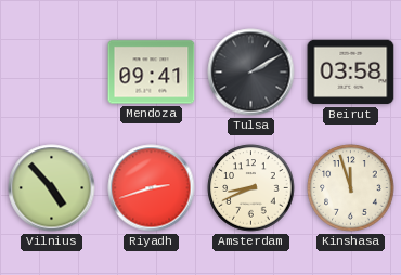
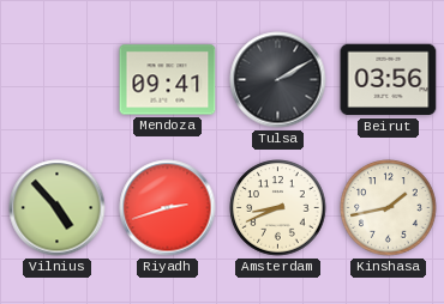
Beirut: 03:58 -> 03:56 (389, 80)
Kinshasa: 11:57 -> 1:43 (389, 208)
